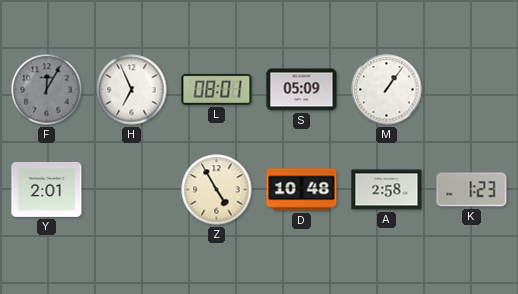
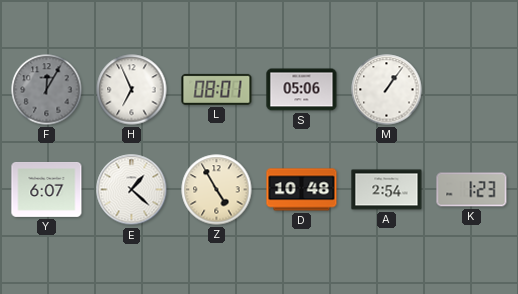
S: 05:09 -> 05:06 (302, 90)
Y: 2:01 -> 6:07 (47, 189)
E: none -> 1:22 (132, 190)
A: 2:58 -> 2:54 (387, 190)
